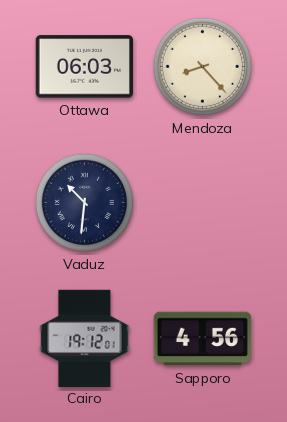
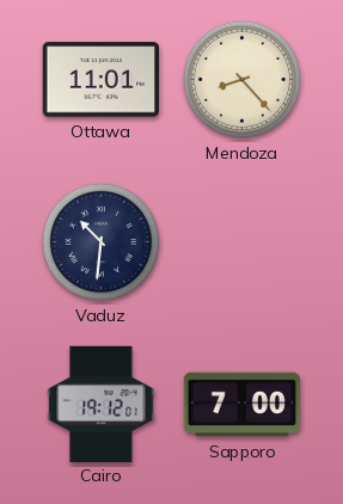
Ottawa: 06:03 -> 11:01 (100, 80)
Sapporo: 4:56 -> 7:00 (243, 405)
